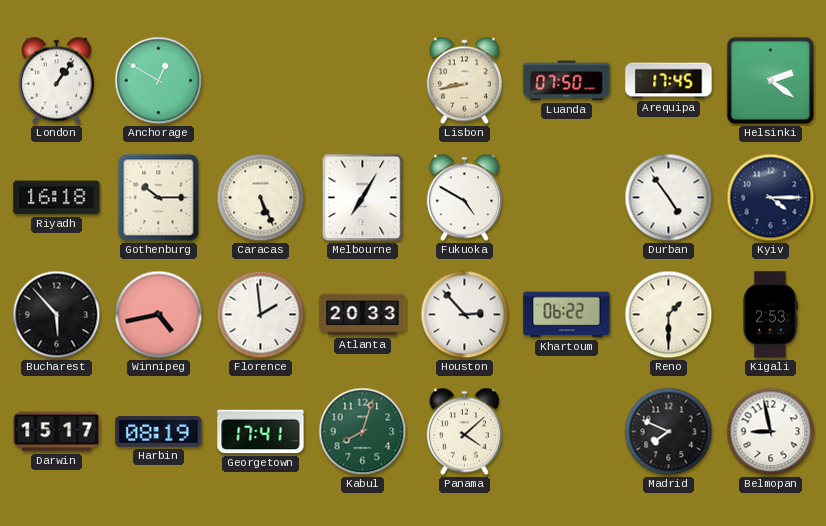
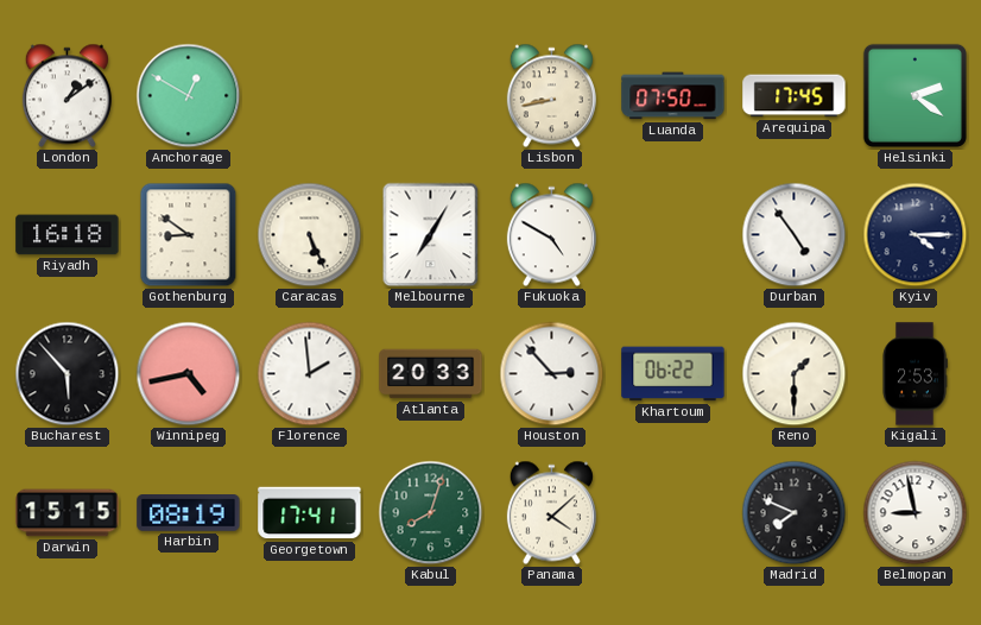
London: 1:06 -> 1:09 (67, 96)
Gothenburg: 10:15 -> 8:51 (189, 235)
Darwin: 15:17 -> 15:15 (68, 513)
